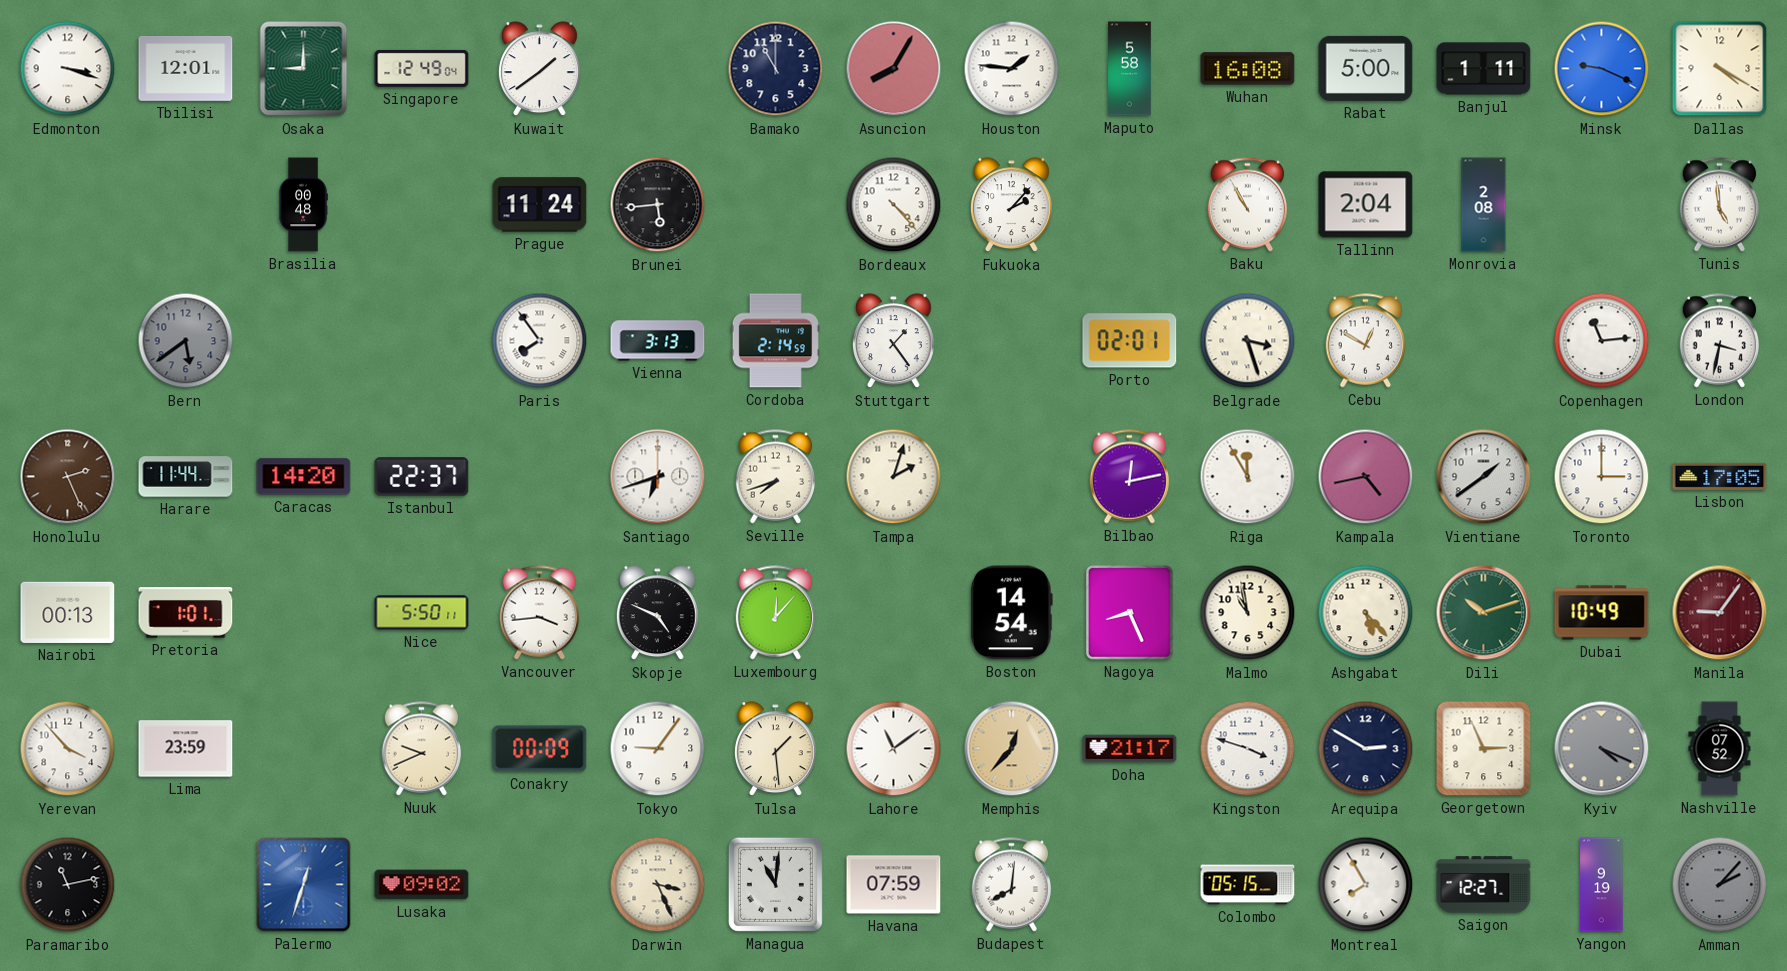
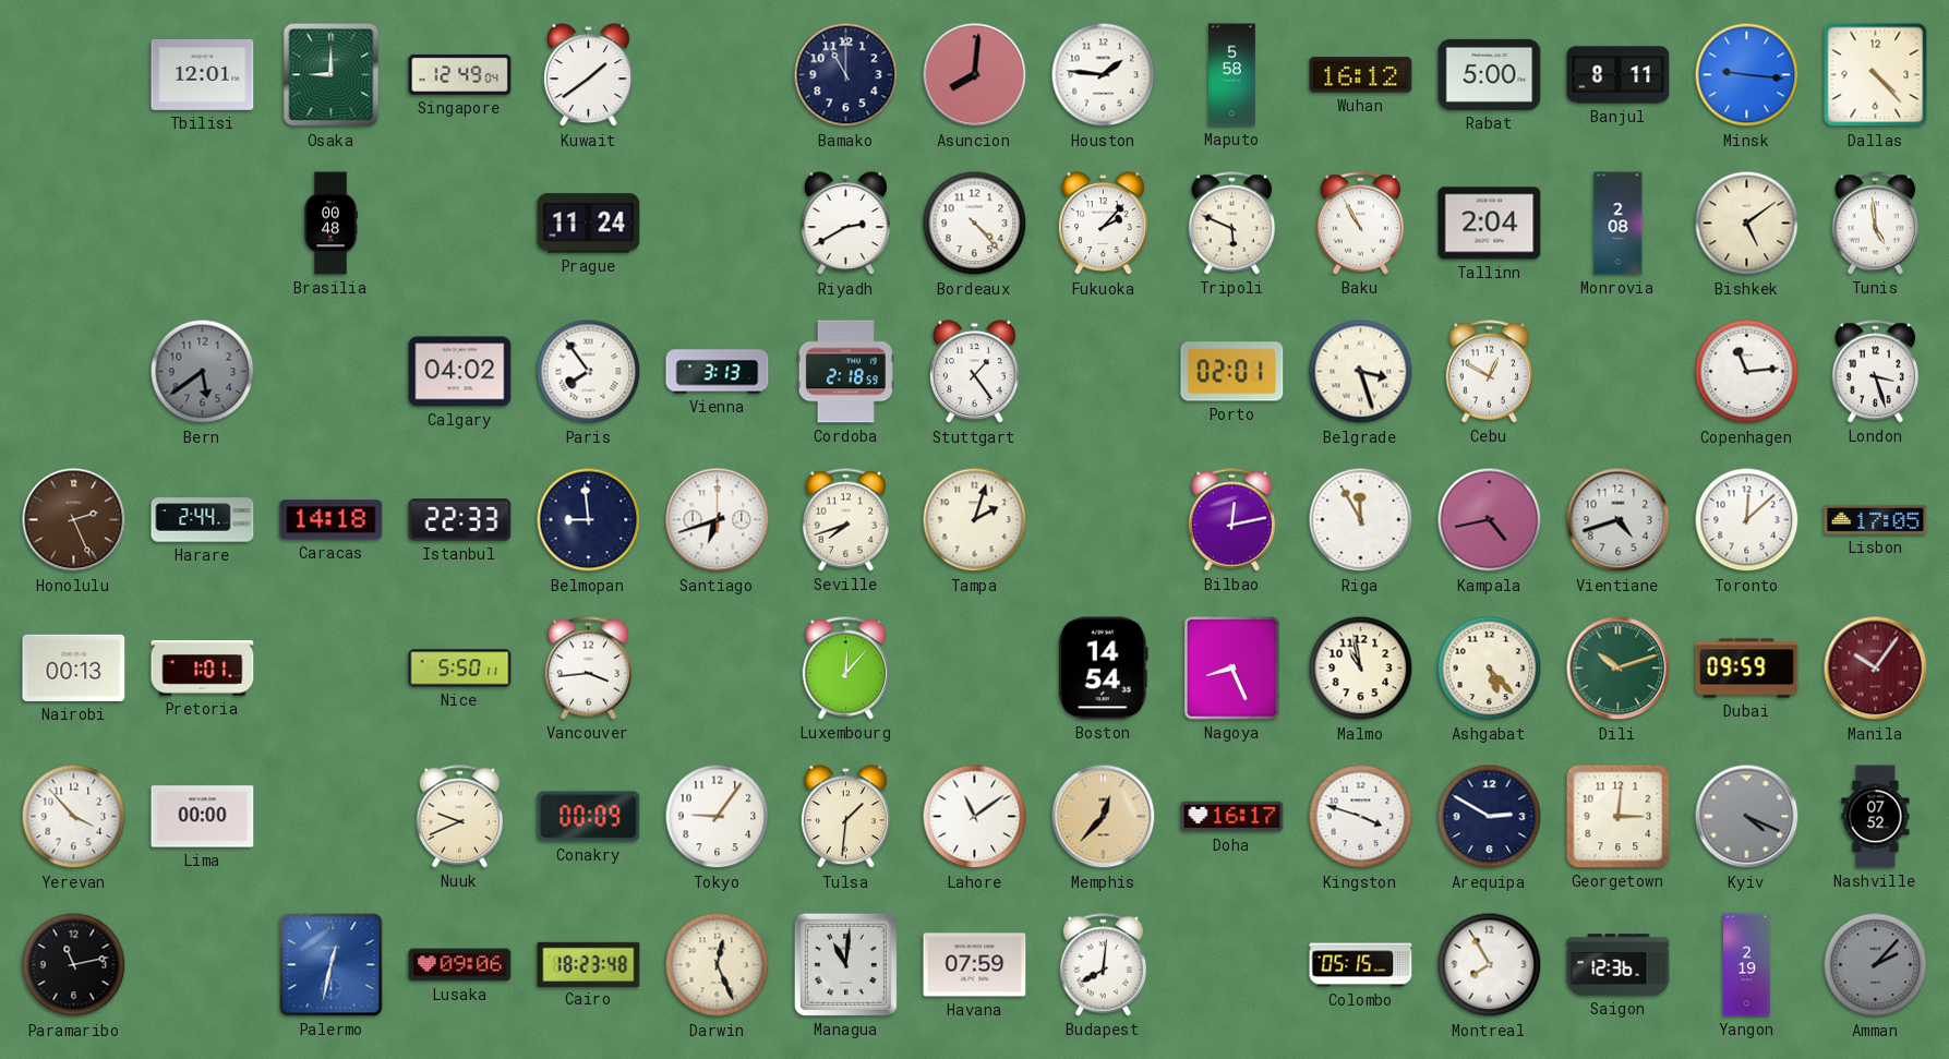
Edmonton: 3:18 -> none (68, 69)
Asuncion: 8:05 -> 8:01 (975, 75)
Wuhan: 16:08 -> 16:12 (1361, 75)
Banjul: 1:11 -> 8:11 (1619, 75)
Minsk: 9:19 -> 9:16 (1747, 75)
Dallas: 4:20 -> 4:23 (1876, 75)
Brunei: 5:44 -> none (658, 205)
Riyadh: none -> 2:40 (845, 224)
Tripoli: none -> 5:49 (1232, 224)
Bishkek: none -> 5:09 (1747, 224)
Calgary: none -> 04:02 (460, 372)
Cordoba: 2:14 -> 2:18 (845, 372)
London: 3:32 -> 3:27 (1876, 372)
Harare: 11:44 -> 2:44 (203, 520)
Caracas: 14:20 -> 14:18 (332, 520)
Istanbul: 22:37 -> 22:33 (460, 520)
Belmopan: none -> 8:59 (589, 520)
Vientiane: 1:39 -> 4:42 (1619, 520)
Toronto: 3:00 -> 12:08 (1747, 520)
Skopje: 4:49 -> none (657, 613)
Dubai: 10:49 -> 09:59 (1747, 669)
Manila: 9:06 -> 10:06 (1876, 669)
Lima: 23:59 -> 00:00 (203, 817)
Tulsa: 1:29 -> 1:31 (845, 817)
Doha: 21:17 -> 16:17 (1232, 817)
Georgetown: 2:56 -> 3:01 (1619, 817)
Palermo: 12:33 -> 12:32 (332, 965)
Lusaka: 09:02 -> 09:06 (460, 965)
Cairo: none -> 18:23 (589, 964)
Darwin: 3:26 -> 12:26 (718, 965)
Saigon: 12:27 -> 12:36 (1619, 965)
Yangon: 9:19 -> 2:19 (1747, 965)
